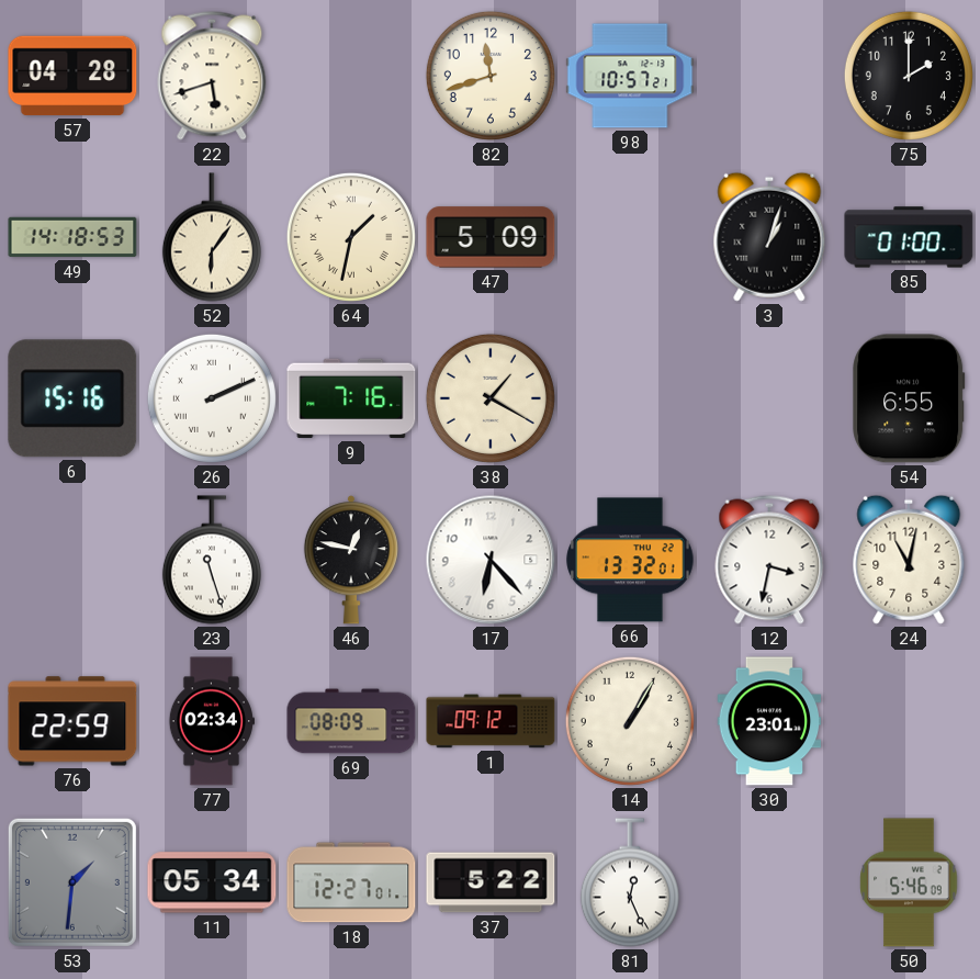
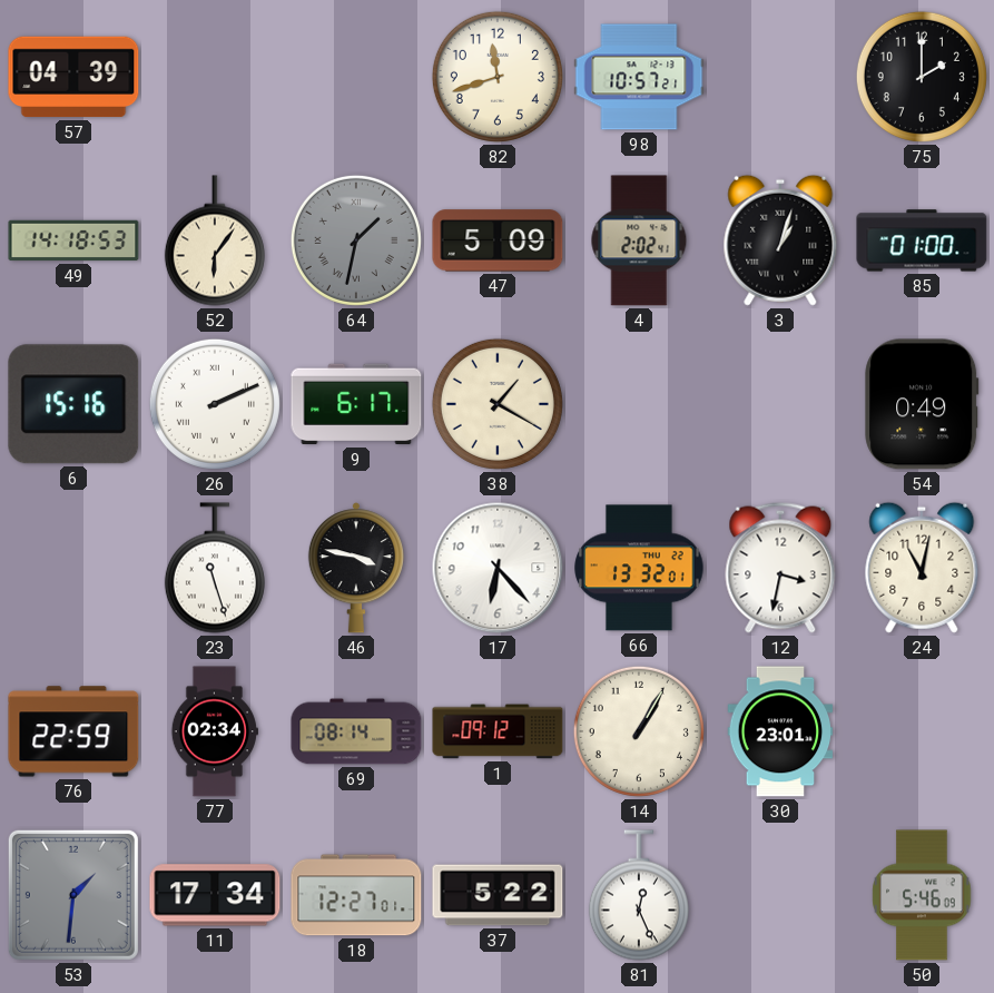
57: 04:28 -> 04:39 (73, 77)
22: 5:42 -> none (212, 76)
64 dial: cream -> grey (356, 240)
4: none -> 2:02 (639, 240)
9: 7:16 -> 6:17 (356, 404)
54: 6:55 -> 0:49 (922, 404)
46: 12:47 -> 3:47 (356, 568)
69: 08:09 -> 08:14 (356, 731)
11: 05:34 -> 17:34 (215, 895)
